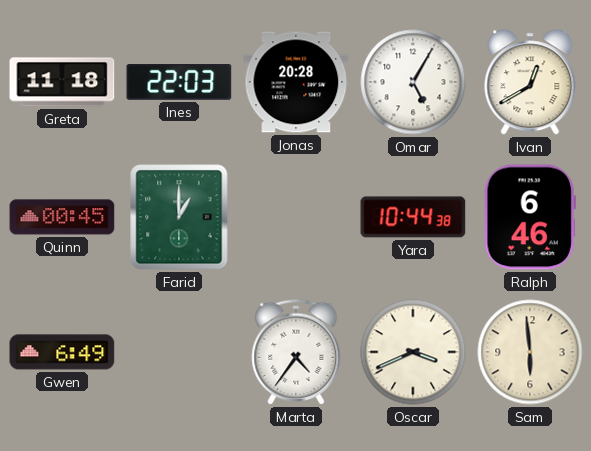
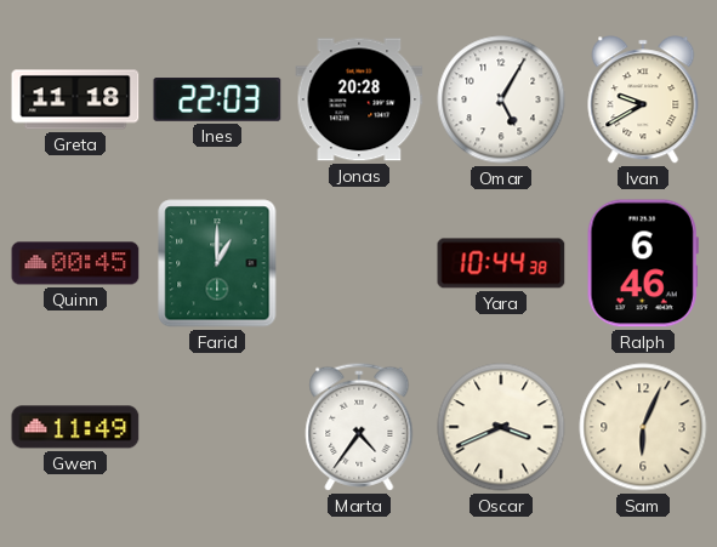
Ivan: 12:40 -> 9:40 (643, 99)
Gwen: 6:49 -> 11:49 (75, 427)
Sam: 5:59 -> 6:04 (643, 427)
